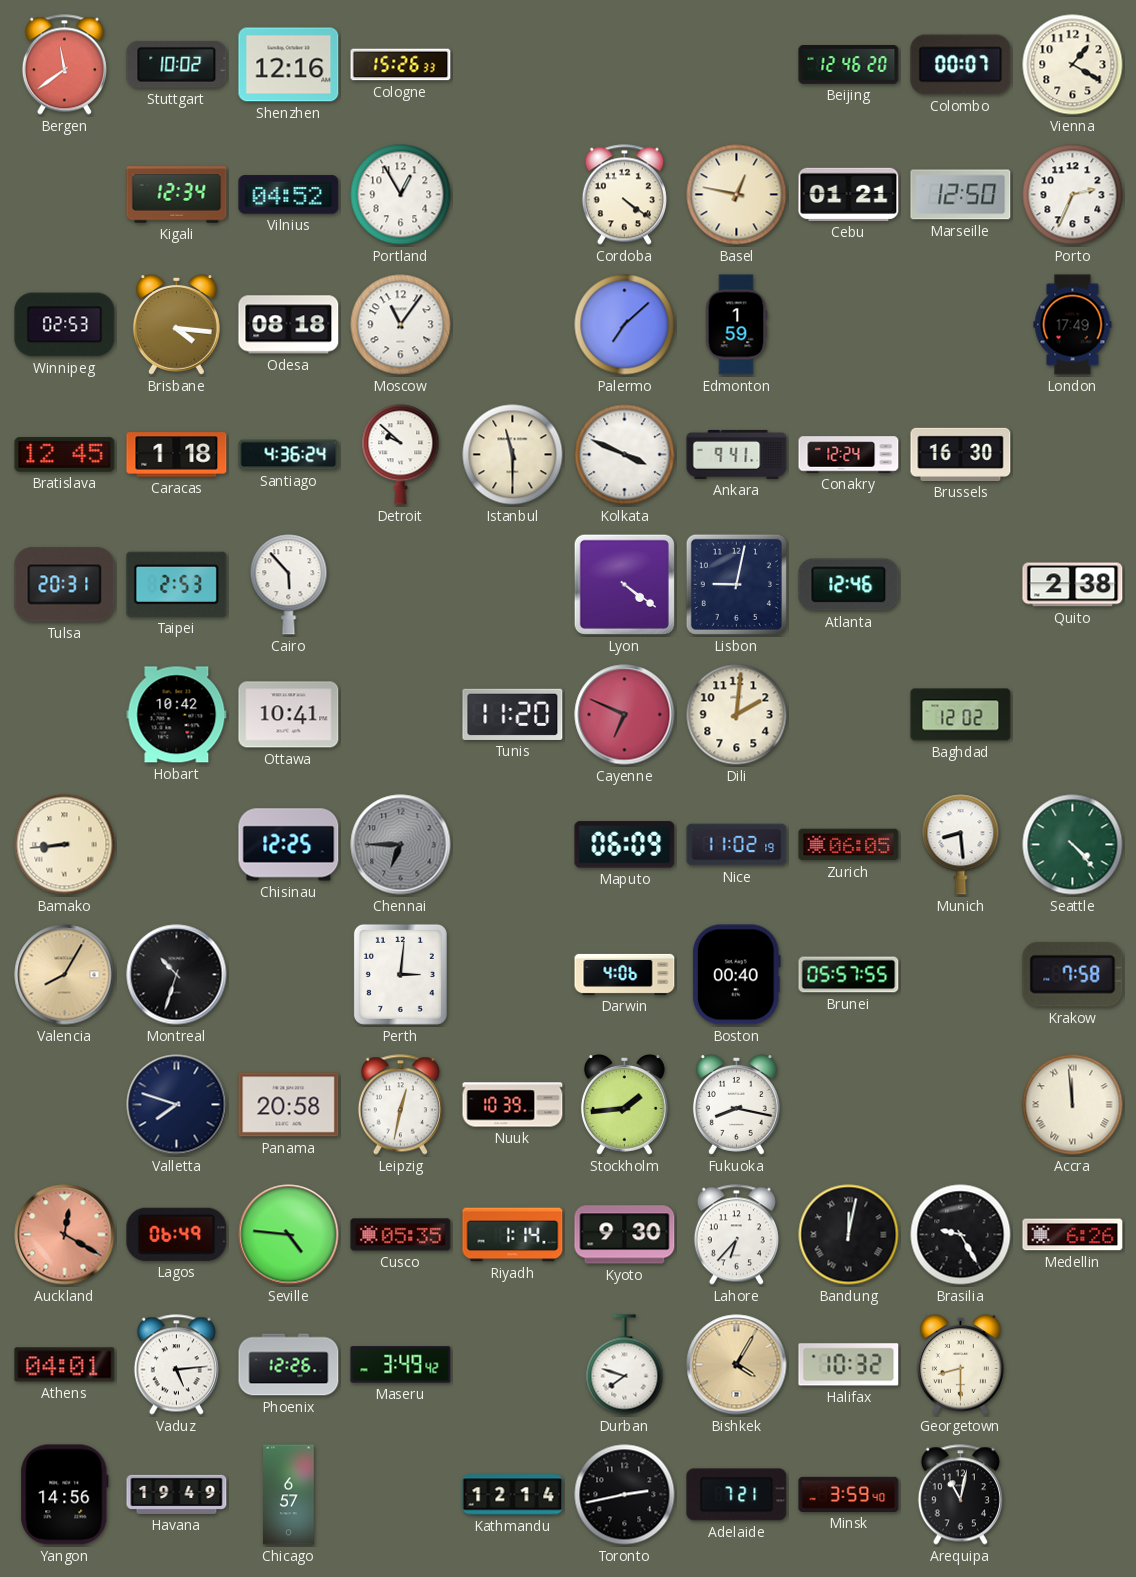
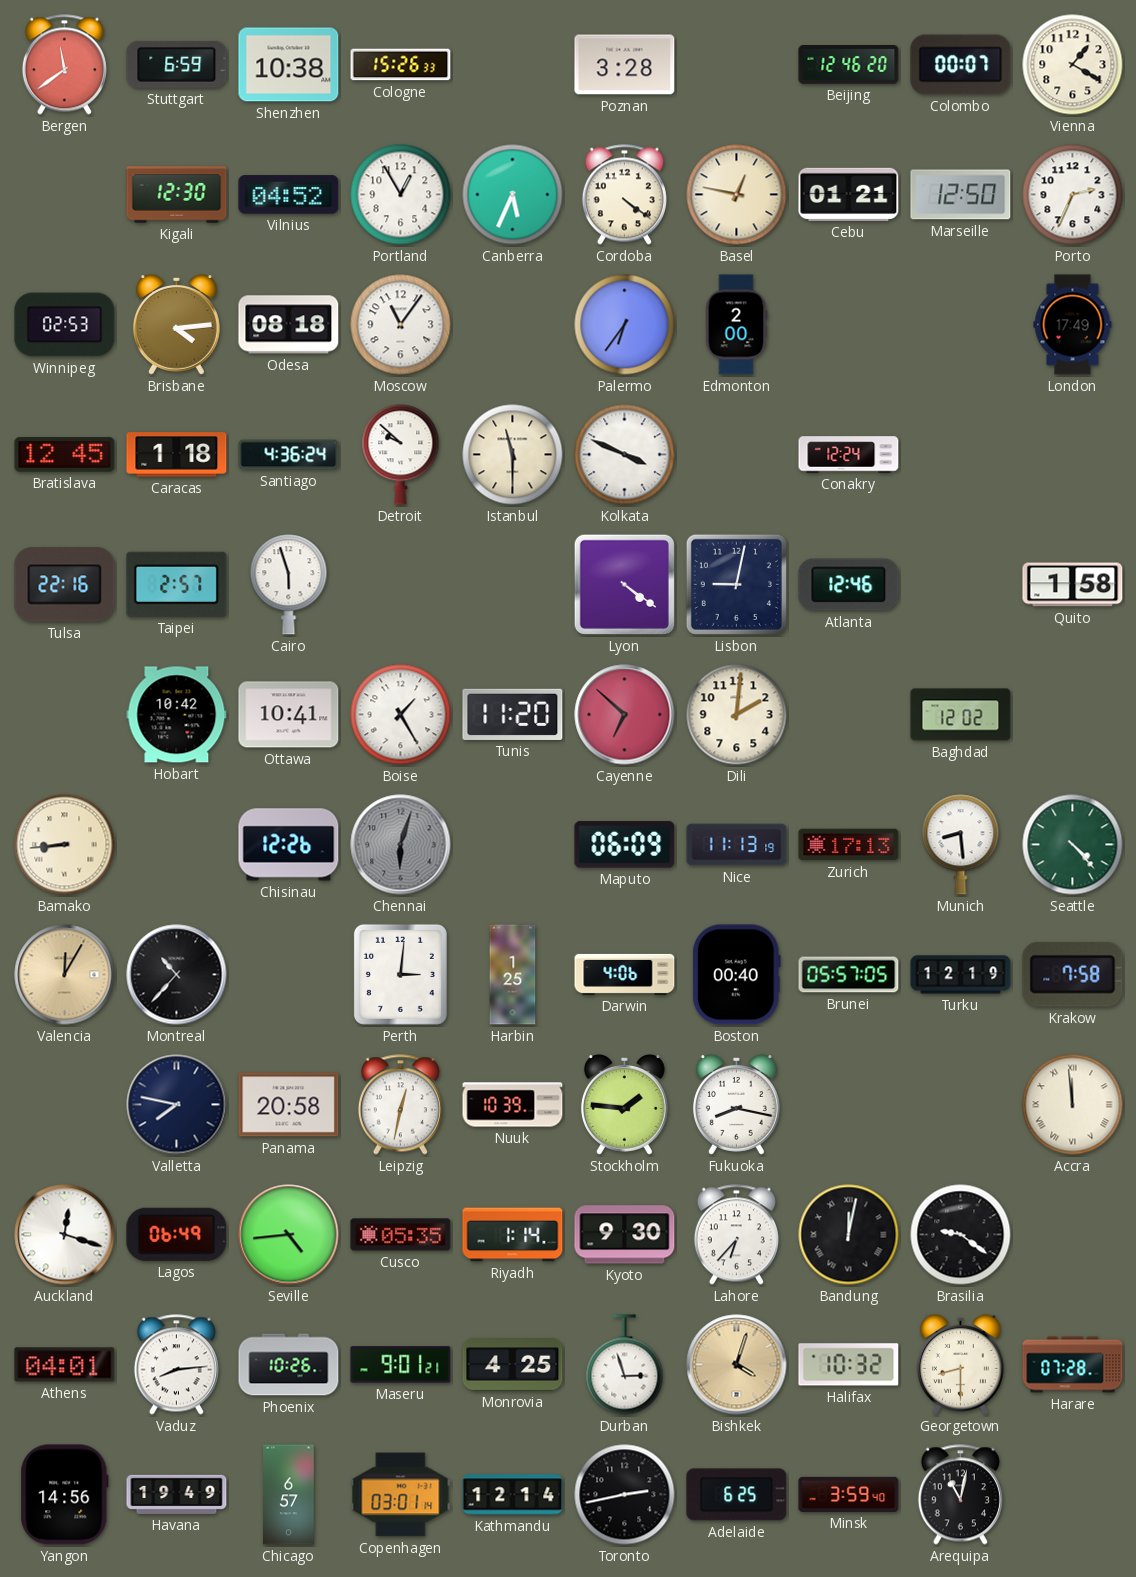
Stuttgart: 10:02 -> 6:59 (177, 64)
Shenzhen: 12:16 -> 10:38 (289, 65)
Poznan: none -> 3:28 (625, 65)
Kigali: 12:34 -> 12:30 (177, 195)
Canberra: none -> 5:34 (513, 195)
Brisbane: 4:16 -> 4:14 (176, 325)
Palermo: 7:08 -> 6:36 (625, 325)
Edmonton: 1:59 -> 2:00 (736, 325)
Ankara: 9:41 -> none (737, 454)
Brussels: 16:30 -> none (961, 454)
Tulsa: 20:31 -> 22:16 (65, 585)
Taipei: 2:53 -> 2:57 (177, 584)
Cairo: 5:53 -> 5:57 (289, 585)
Quito: 2:38 -> 1:58 (1073, 585)
Boise: none -> 1:25 (401, 715)
Cayenne: 6:49 -> 6:52 (625, 715)
Chisinau: 12:25 -> 12:26 (289, 845)
Chennai: 6:45 -> 6:03 (401, 845)
Nice: 11:02 -> 11:13 (737, 845)
Zurich: 06:05 -> 17:13 (849, 845)
Valencia: 8:05 -> 12:05 (65, 975)
Montreal: 10:33 -> 10:37 (177, 975)
Harbin: none -> 1:25 (513, 975)
Brunei: 05:57:55 -> 05:57:05 (849, 975)
Turku: none -> 12:19 (961, 975)
Valletta: 7:48 -> 7:47 (177, 1105)
Stockholm: 1:44 -> 1:46 (624, 1105)
Auckland: 12:20 -> 12:18 (65, 1235)
Auckland dial: salmon -> white (65, 1235)
Seville: 4:46 -> 4:44 (289, 1235)
Brasilia: 9:25 -> 9:21 (961, 1235)
Medellin: 6:26 -> none (1073, 1235)
Vaduz: 5:14 -> 8:14 (176, 1365)
Phoenix: 12:26 -> 10:26 (289, 1365)
Maseru: 3:49 -> 9:01 (401, 1365)
Monrovia: none -> 4:25 (513, 1365)
Durban: 7:48 -> 2:57 (625, 1365)
Bishkek: 4:05 -> 4:03 (737, 1365)
Harare: none -> 07:28 (1073, 1365)
Copenhagen: none -> 03:01 (401, 1495)
Adelaide: 7:21 -> 6:25 (737, 1495)
